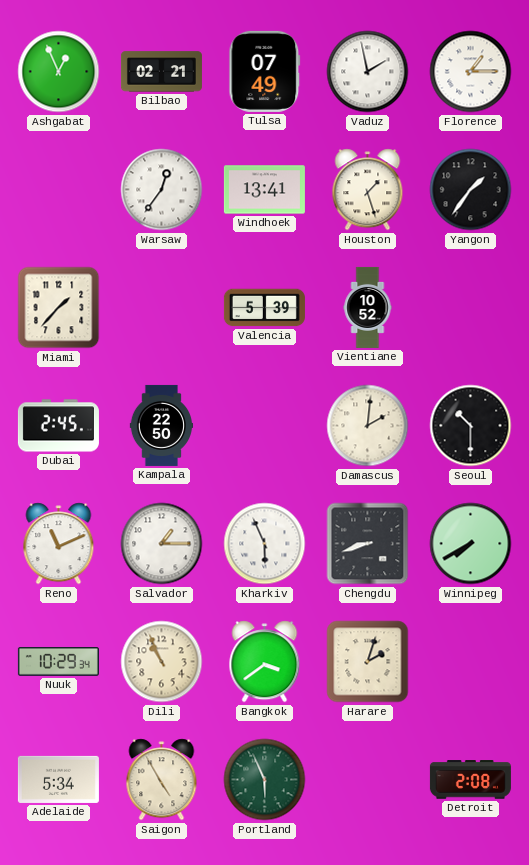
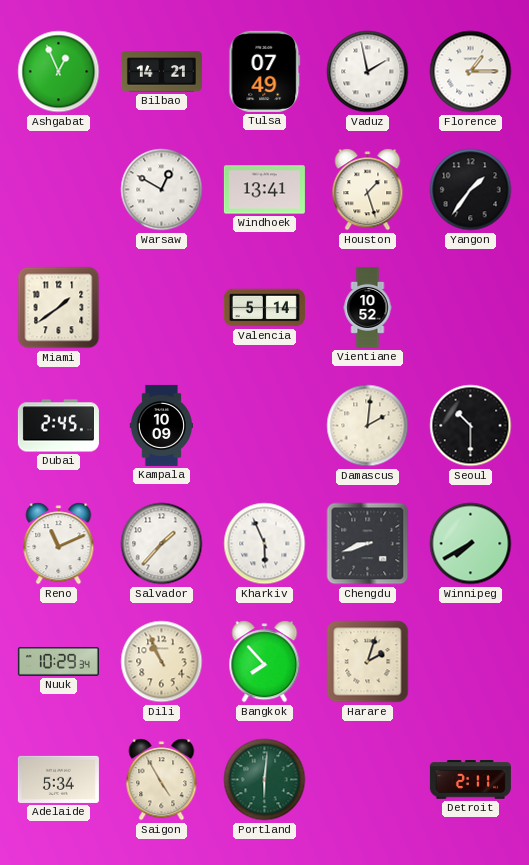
Bilbao: 02:21 -> 14:21 (161, 72)
Warsaw: 12:36 -> 12:50 (162, 190)
Miami: 1:37 -> 1:39 (59, 308)
Valencia: 5:39 -> 5:14 (264, 308)
Kampala: 22:50 -> 10:09 (161, 425)
Salvador: 1:15 -> 1:37 (162, 544)
Bangkok: 3:39 -> 7:53 (265, 662)
Portland: 5:56 -> 6:01 (265, 780)
Detroit: 2:08 -> 2:11 (470, 780)
